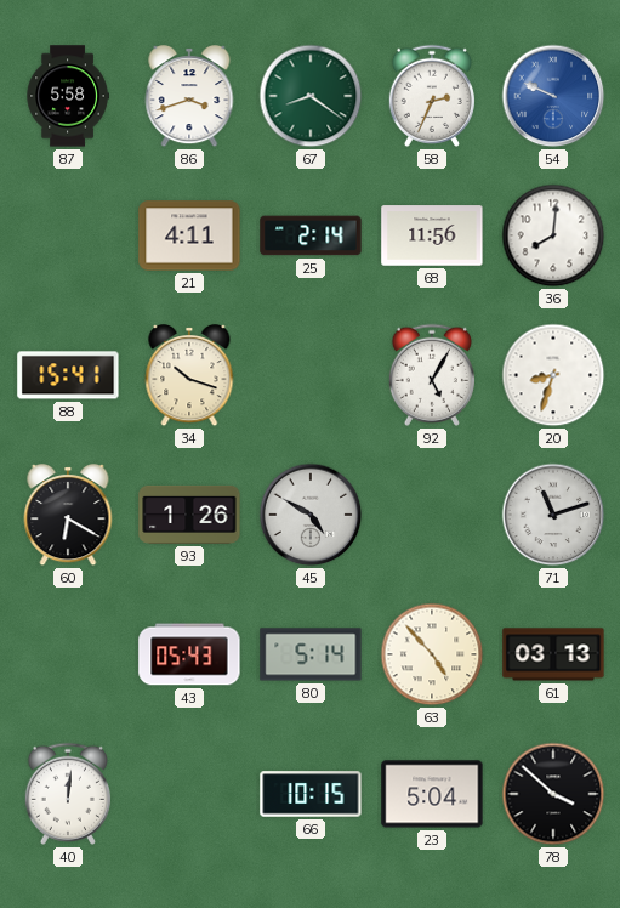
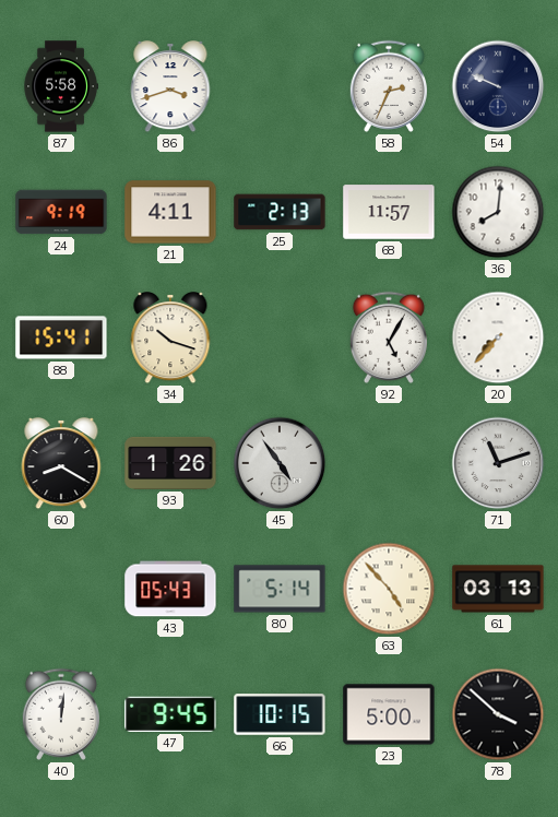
67: 8:21 -> none (311, 96)
54 dial: blue -> navy (498, 86)
24: none -> 9:19 (61, 212)
25: 2:14 -> 2:13 (280, 212)
68: 11:56 -> 11:57 (389, 212)
20: 8:33 -> 7:37 (498, 338)
60: 6:20 -> 8:20 (61, 464)
45: 4:50 -> 4:54 (280, 463)
47: none -> 9:45 (170, 714)
23: 5:04 -> 5:00 (389, 714)
